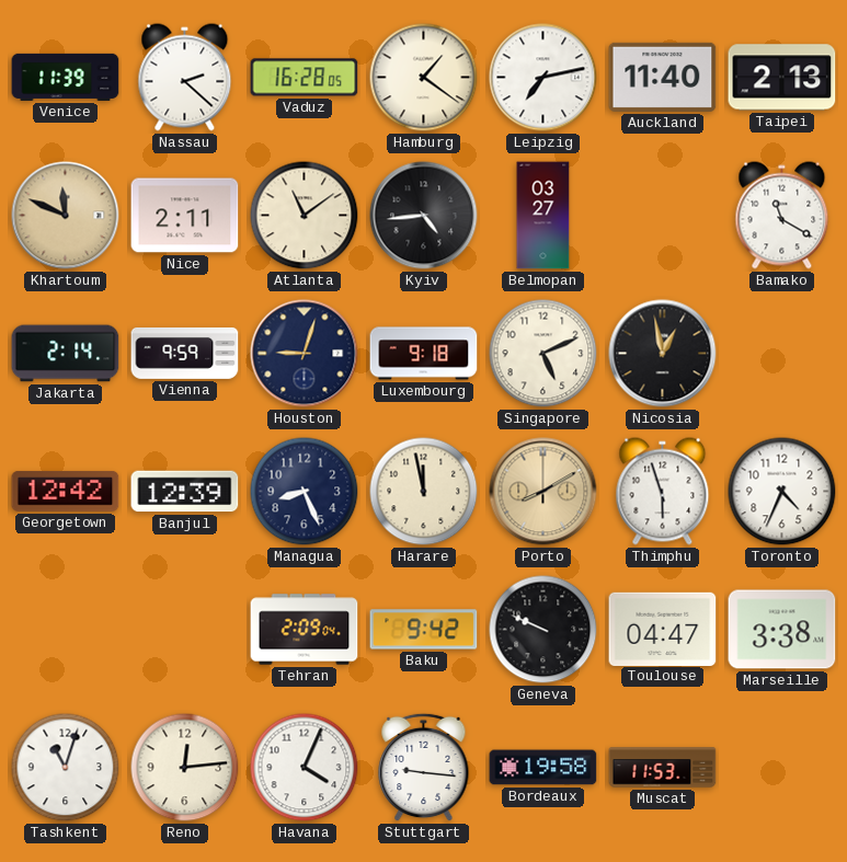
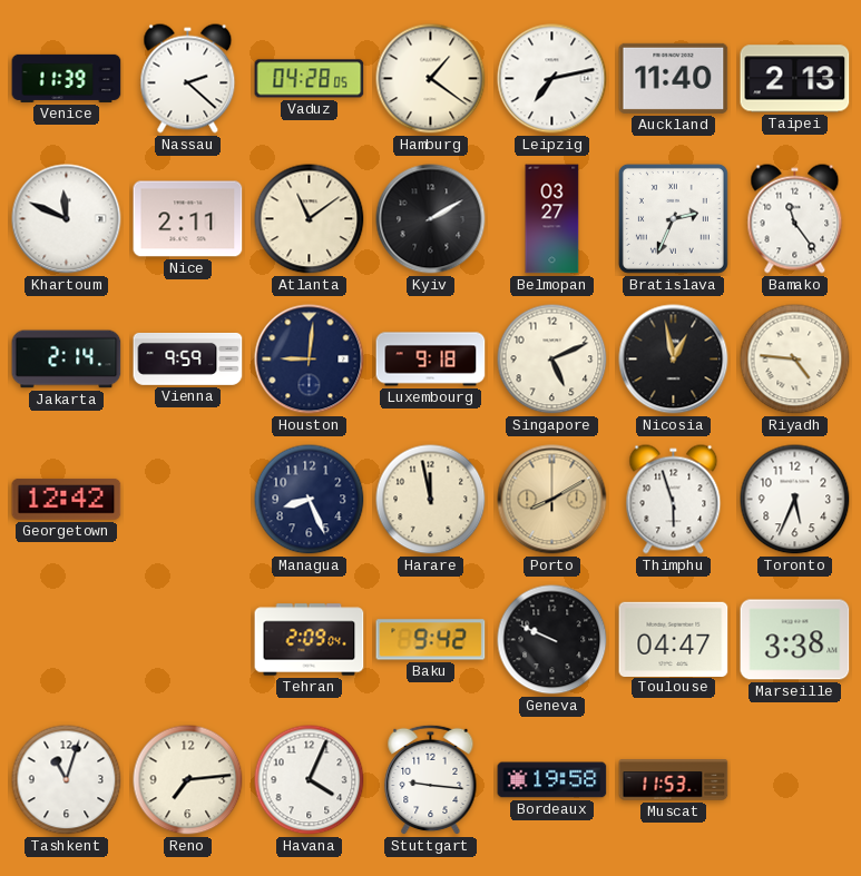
Vaduz: 16:28 -> 04:28 (310, 79)
Khartoum dial: champagne -> white (67, 219)
Kyiv: 4:44 -> 2:10 (431, 219)
Bratislava: none -> 2:34 (673, 218)
Bamako: 11:20 -> 11:24 (795, 219)
Houston: 9:03 -> 9:01 (310, 360)
Riyadh: none -> 4:46 (795, 360)
Banjul: 12:39 -> none (185, 492)
Toronto: 4:34 -> 5:34 (795, 500)
Reno: 12:14 -> 7:14 (188, 780)
